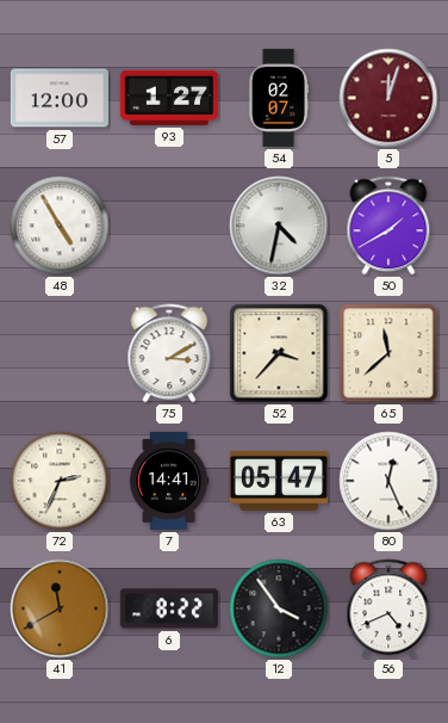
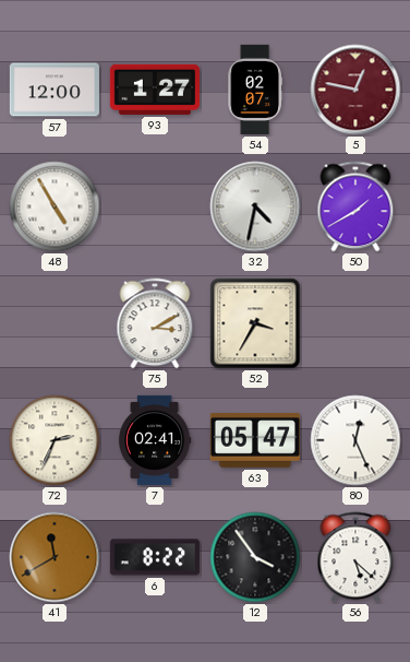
5: 12:03 -> 12:47 (355, 90)
52: 3:37 -> 3:35 (255, 323)
65: 11:38 -> none (388, 353)
7: 14:41 -> 02:41 (155, 440)
56: 4:41 -> 5:22 (355, 557)
